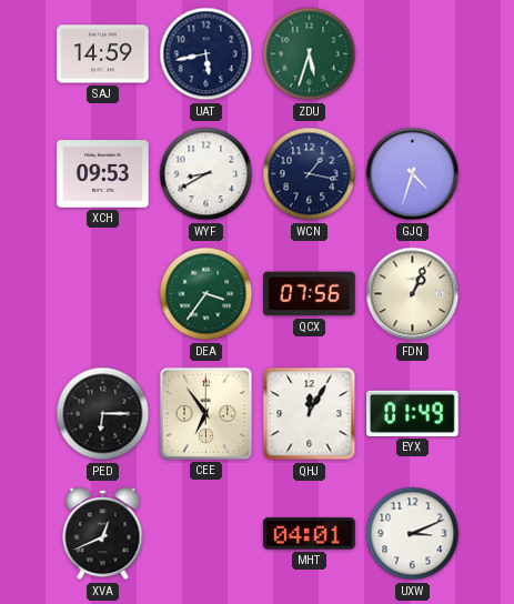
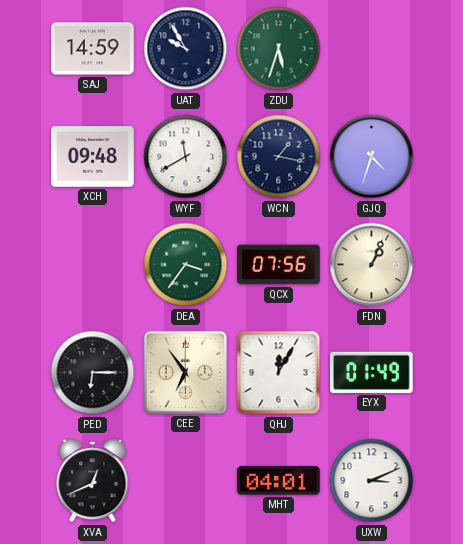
UAT: 5:43 -> 9:55 (186, 49)
XCH: 09:53 -> 09:48 (93, 157)
WYF: 8:40 -> 11:40 (186, 157)
